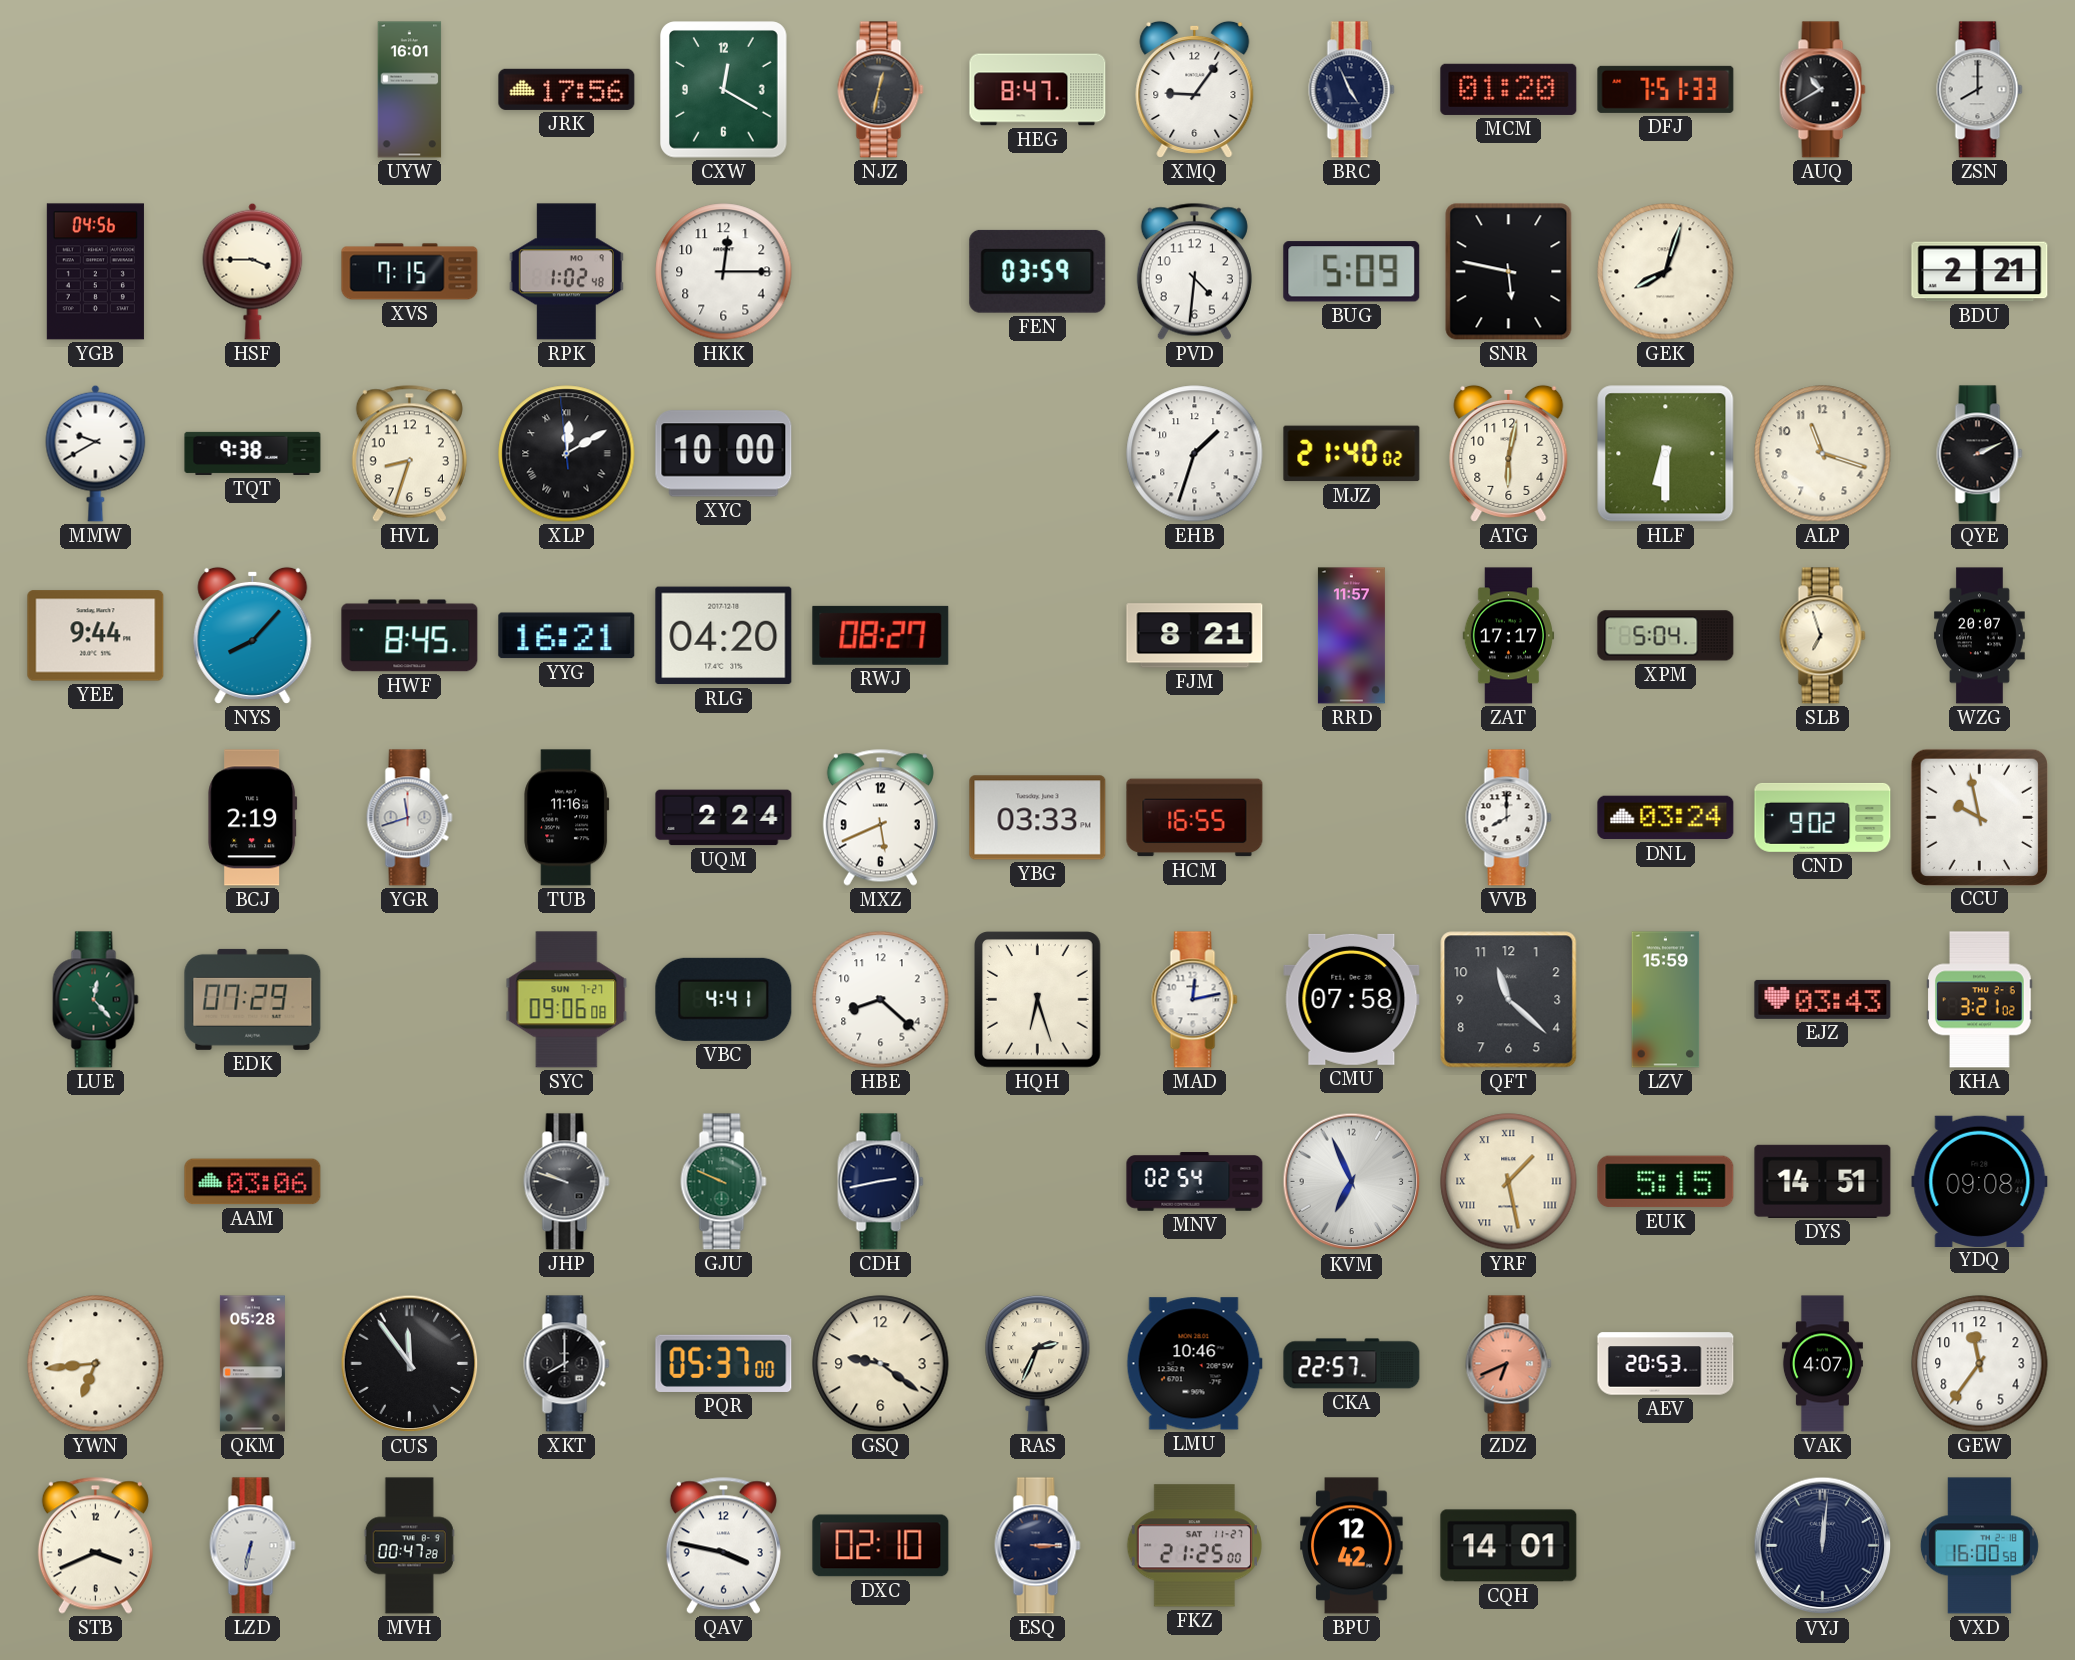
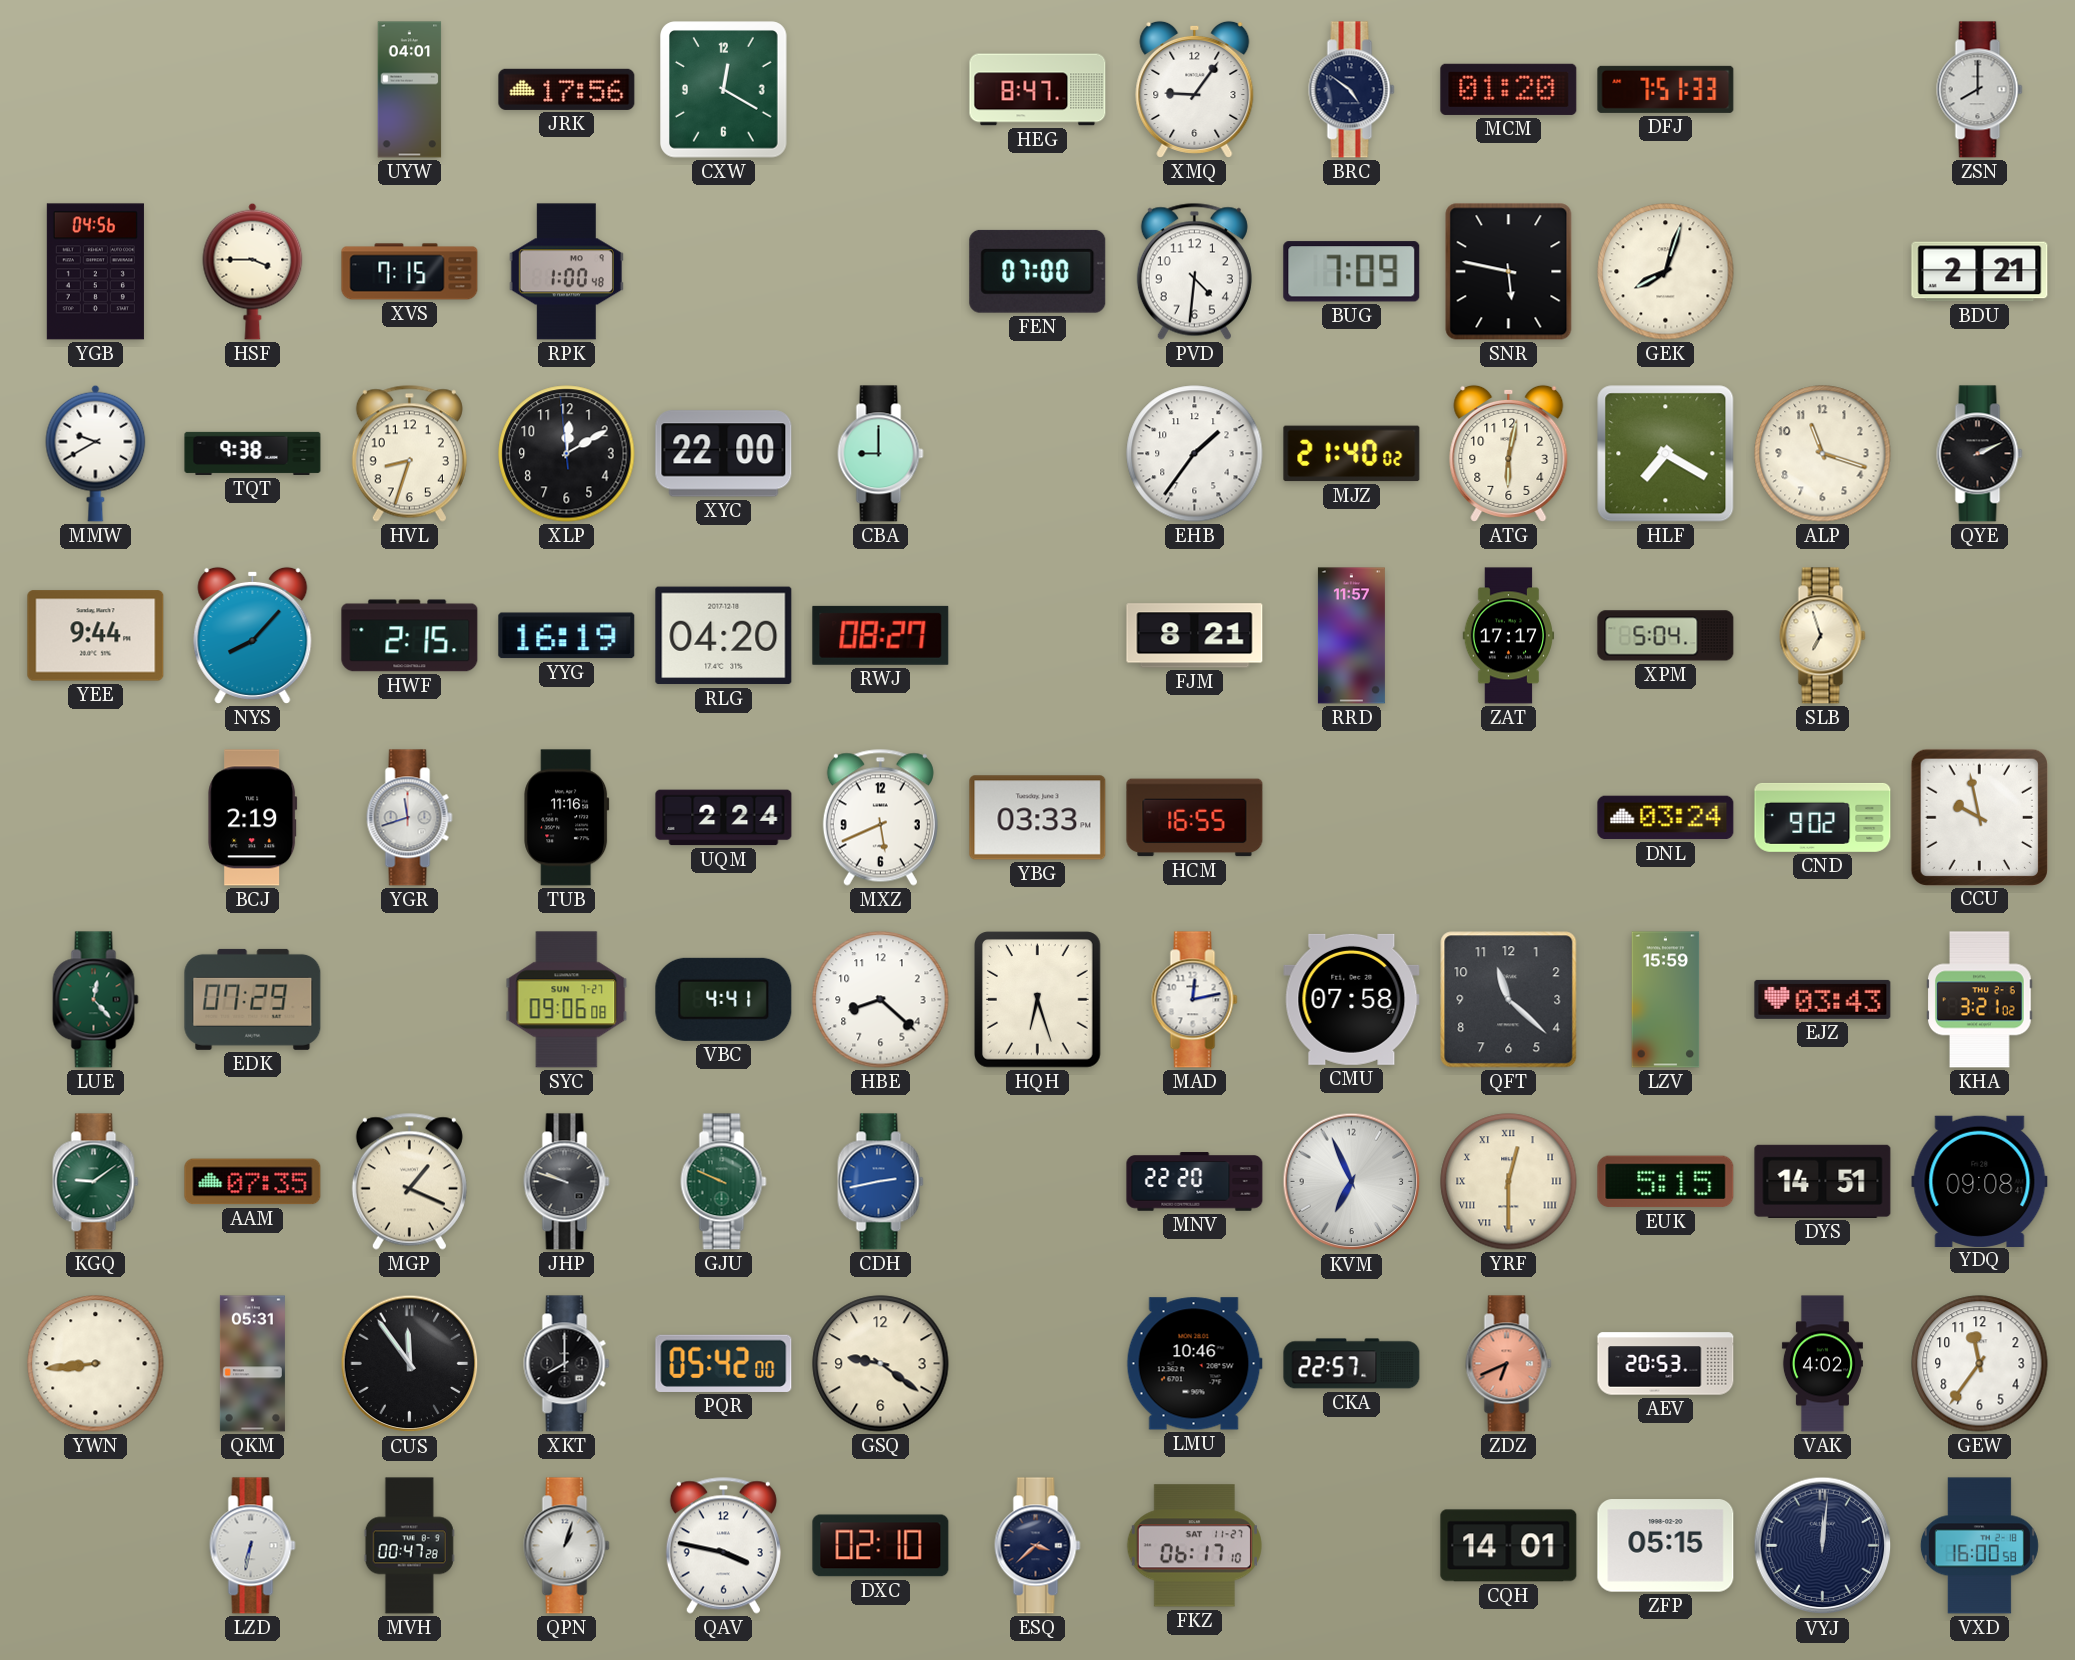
UYW: 16:01 -> 04:01 (410, 90)
NJZ: 12:32 -> none (881, 90)
BRC: 4:56 -> 4:51 (1352, 90)
AUQ: 10:40 -> none (1823, 90)
RPK: 1:02 -> 1:00 (566, 272)
HKK: 12:15 -> none (724, 272)
FEN: 03:59 -> 07:00 (1038, 271)
BUG: 5:09 -> 7:09 (1352, 272)
XLP numerals: Roman -> Arabic (567, 454)
XYC: 10:00 -> 22:00 (724, 454)
CBA: none -> 9:00 (881, 454)
EHB: 1:33 -> 1:36 (1195, 454)
HLF: 6:30 -> 7:20 (1666, 454)
HWF: 8:45 -> 2:15 (410, 636)
YYG: 16:21 -> 16:19 (567, 636)
WZG: 20:07 -> none (1980, 636)
VVB: 8:00 -> none (1509, 818)
KGQ: none -> 9:09 (96, 1182)
AAM: 03:06 -> 07:35 (253, 1182)
MGP: none -> 1:19 (409, 1181)
CDH dial: navy -> blue (881, 1182)
MNV: 02:54 -> 22:20 (1195, 1182)
YRF: 1:28 -> 12:30 (1509, 1182)
YWN: 6:44 -> 8:44 (96, 1364)
QKM: 05:28 -> 05:31 (252, 1364)
PQR: 05:37 -> 05:42 (724, 1363)
RAS: 2:34 -> none (1038, 1363)
VAK: 4:07 -> 4:02 (1822, 1364)
STB: 3:41 -> none (95, 1545)
QPN: none -> 1:03 (567, 1546)
ESQ: 3:15 -> 3:38 (1038, 1546)
FKZ: 21:25 -> 06:17 (1194, 1546)
BPU: 12:42 -> none (1352, 1546)
ZFP: none -> 05:15 (1666, 1546)
